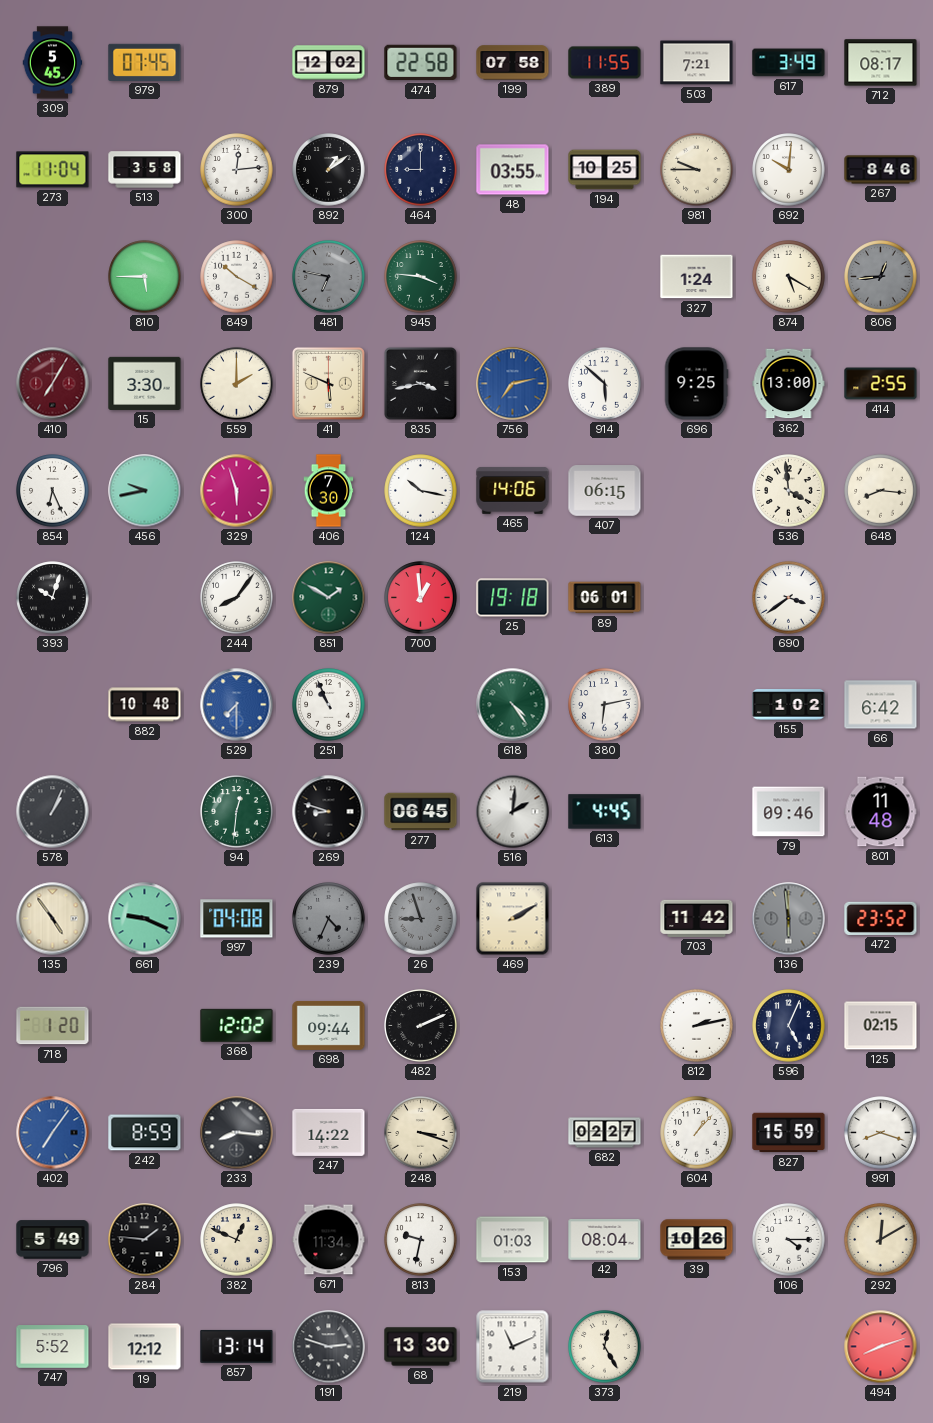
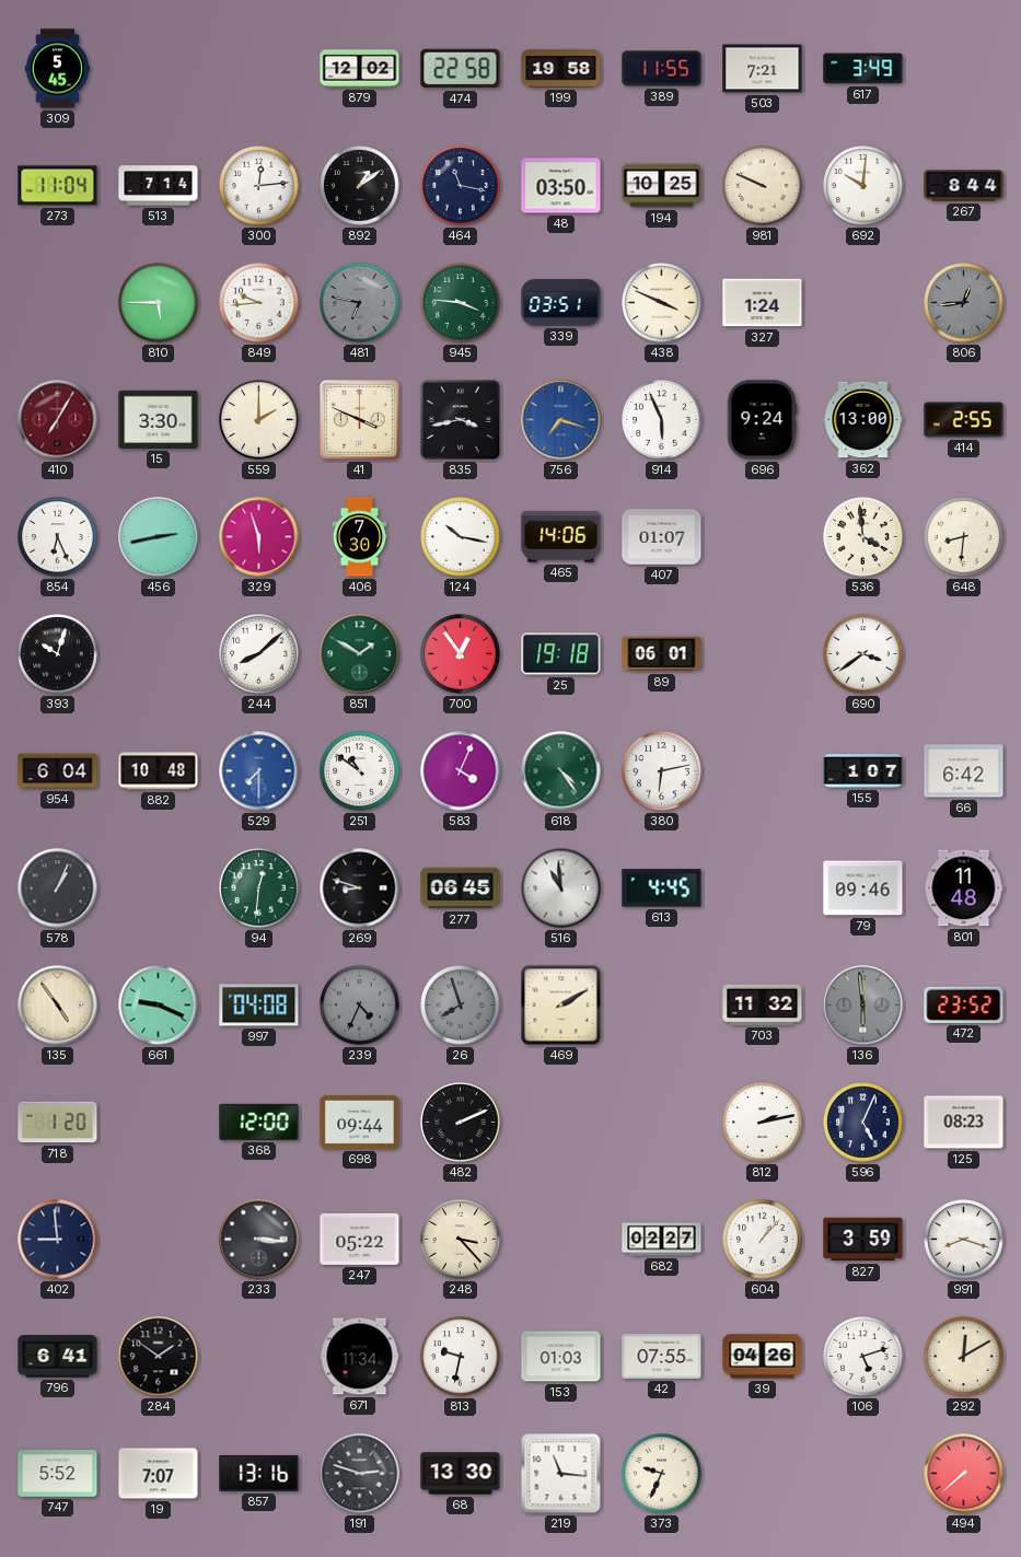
979: 07:45 -> none (145, 62)
199: 07:58 -> 19:58 (561, 69)
712: 08:17 -> none (881, 63)
513: 3:58 -> 7:14 (159, 186)
464: 9:00 -> 11:17 (461, 186)
48: 03:55 -> 03:50 (561, 186)
981: 9:45 -> 9:49 (763, 186)
267: 8:46 -> 8:44 (964, 186)
849: 10:20 -> 9:44 (259, 303)
339: none -> 03:51 (561, 303)
438: none -> 3:49 (662, 303)
874: 5:20 -> none (789, 277)
41: 5:49 -> 3:49 (359, 419)
756: 7:13 -> 7:18 (561, 420)
914: 5:52 -> 5:56 (662, 420)
696: 9:25 -> 9:24 (762, 420)
456: 9:43 -> 2:43 (159, 537)
407: 06:15 -> 01:07 (662, 537)
648: 8:16 -> 8:31 (964, 537)
244: 8:06 -> 8:08 (259, 654)
700: 12:59 -> 12:54 (461, 654)
954: none -> 6:04 (58, 771)
251: 10:56 -> 10:51 (360, 771)
583: none -> 4:04 (461, 771)
155: 1:02 -> 1:07 (863, 771)
516: 2:01 -> 10:59 (561, 888)
26: 8:57 -> 7:57 (461, 1006)
703: 11:42 -> 11:32 (763, 1004)
368: 12:02 -> 12:00 (259, 1122)
125: 02:15 -> 08:23 (964, 1123)
402: 7:06 -> 8:59 (58, 1240)
402 dial: blue -> navy (58, 1240)
242: 8:59 -> none (145, 1133)
233: 8:16 -> 3:16 (259, 1240)
247: 14:22 -> 05:22 (360, 1239)
248: 3:18 -> 3:23 (461, 1240)
827: 15:59 -> 3:59 (863, 1240)
796: 5:49 -> 6:41 (58, 1357)
284: 1:46 -> 1:51 (159, 1357)
382: 12:49 -> none (237, 1240)
42: 08:04 -> 07:55 (662, 1357)
39: 10:26 -> 04:26 (763, 1357)
106: 4:15 -> 5:12 (863, 1357)
19: 12:12 -> 7:07 (159, 1474)
857: 13:14 -> 13:16 (259, 1473)
219: 11:11 -> 11:16 (561, 1474)
373: 12:25 -> 9:34 (662, 1474)
494: 8:12 -> 7:38 (964, 1474)
